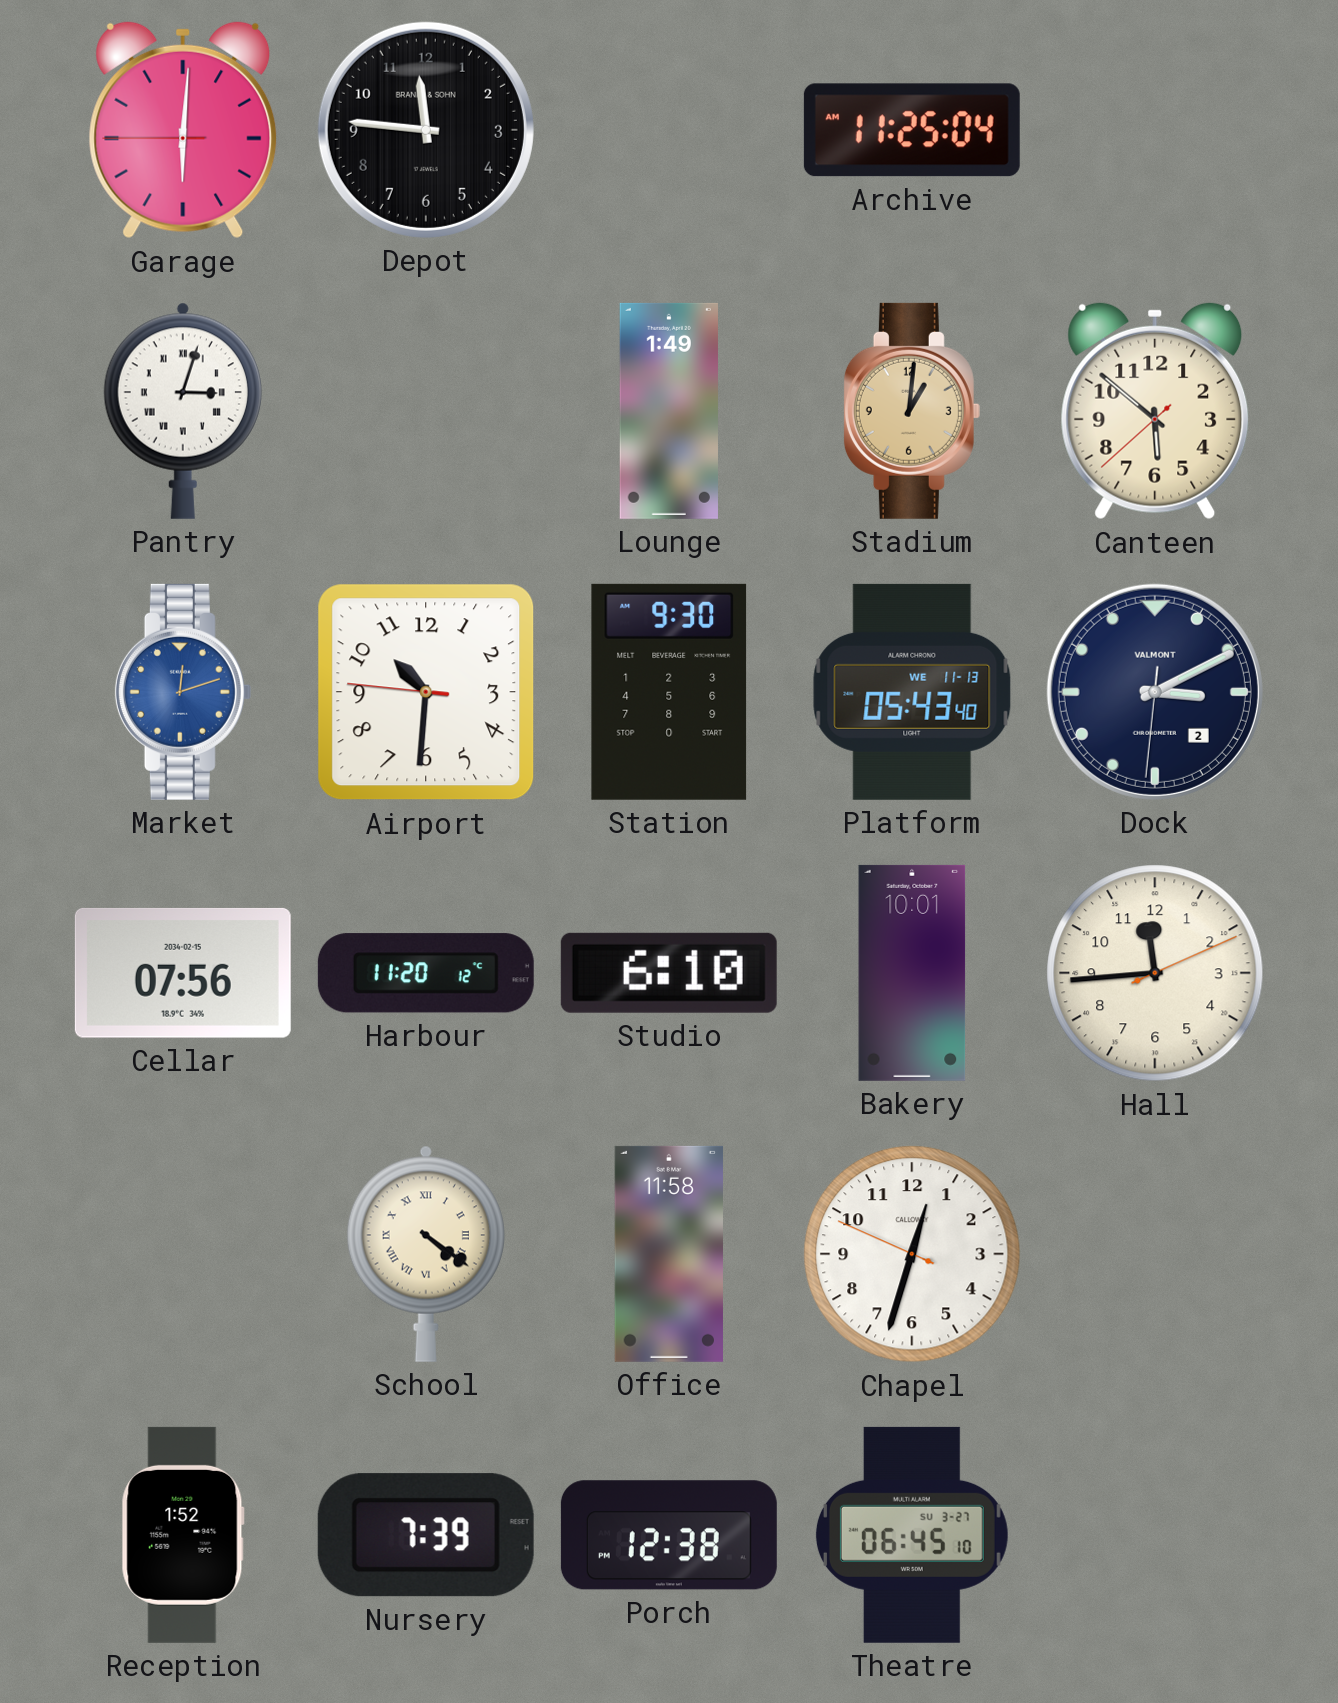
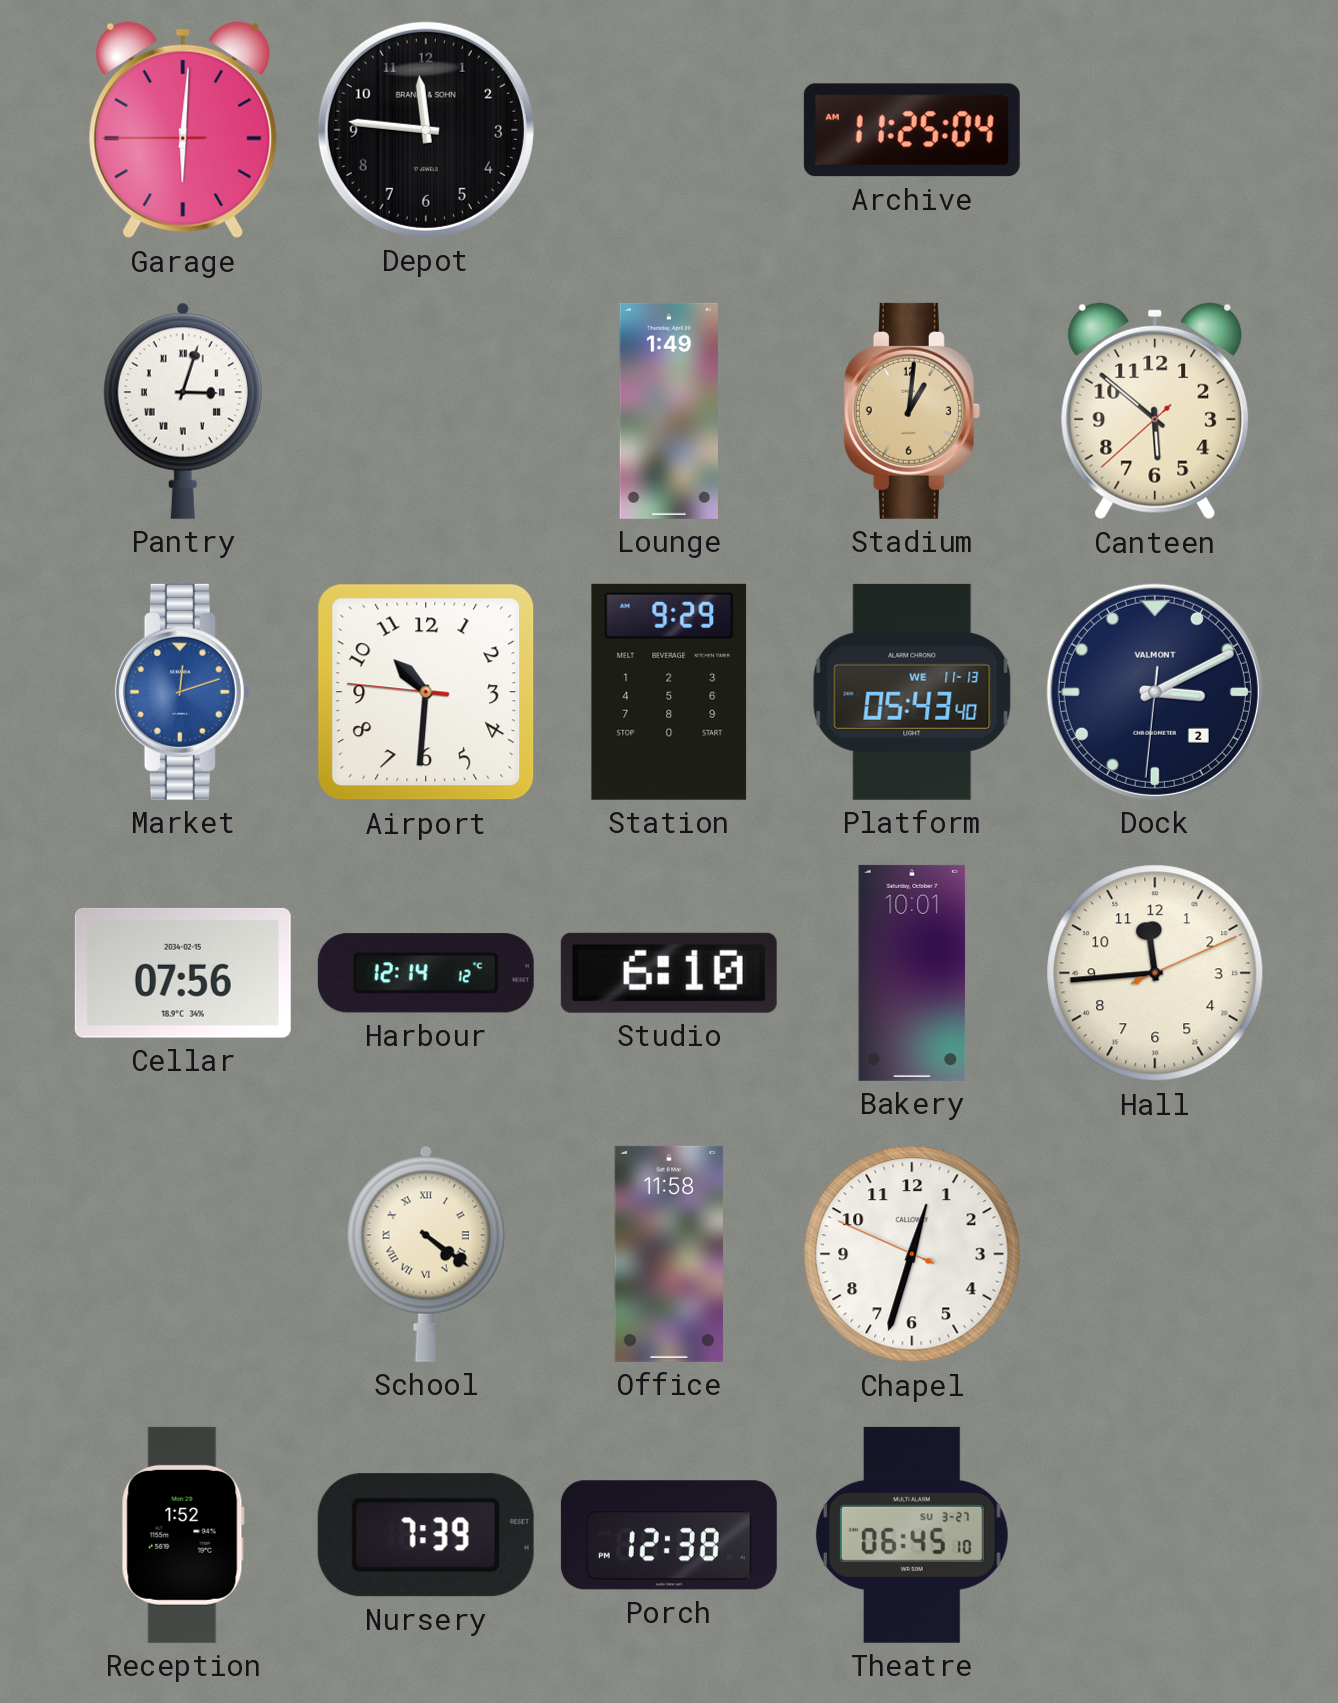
Station: 9:30 -> 9:29 (669, 692)
Harbour: 11:20 -> 12:14 (426, 973)
